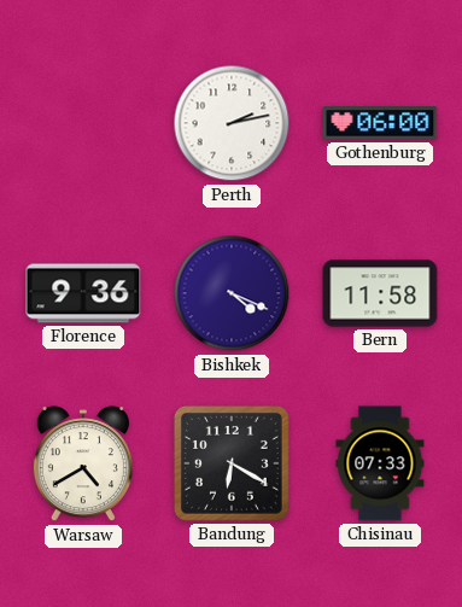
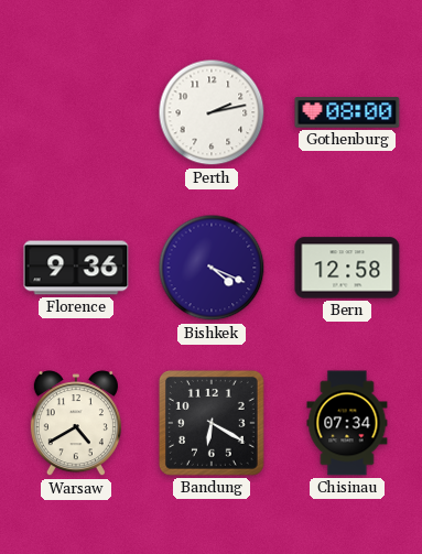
Gothenburg: 06:00 -> 08:00 (347, 112)
Bern: 11:58 -> 12:58 (347, 268)
Chisinau: 07:33 -> 07:34 (347, 423)
